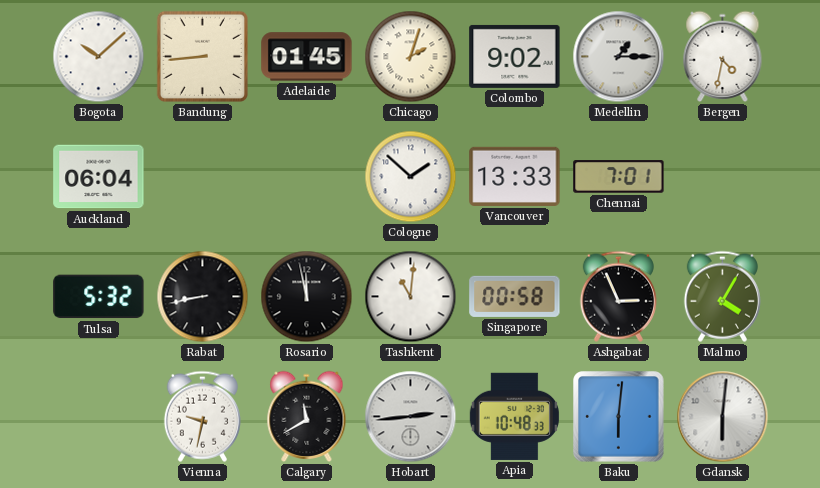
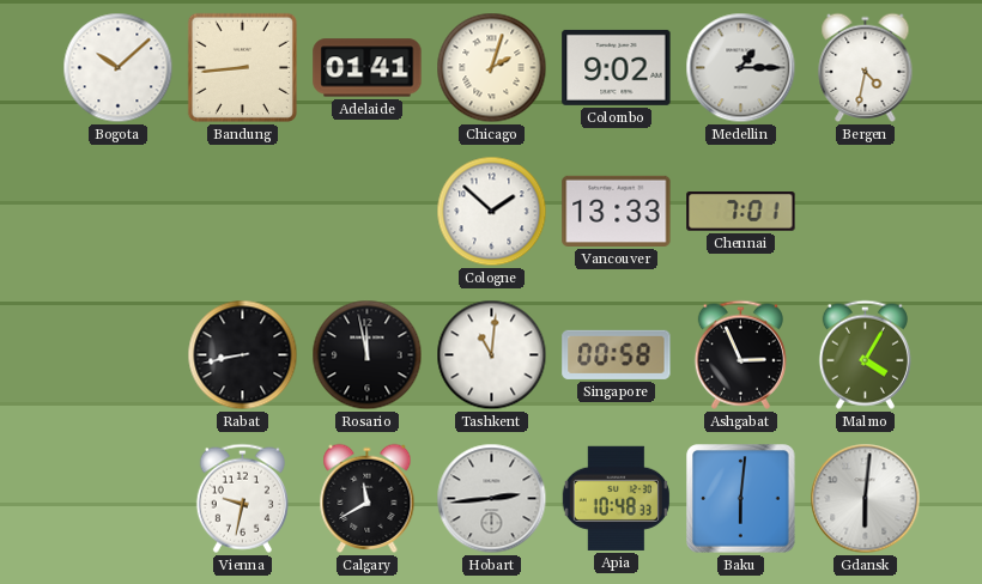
Adelaide: 01:45 -> 01:41 (368, 68)
Auckland: 06:04 -> none (99, 177)
Tulsa: 5:32 -> none (99, 297)
